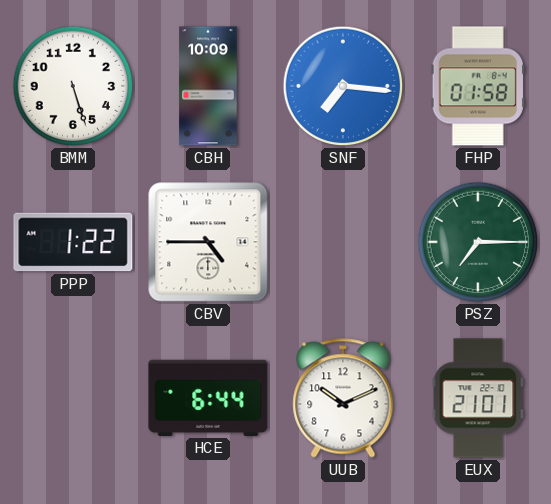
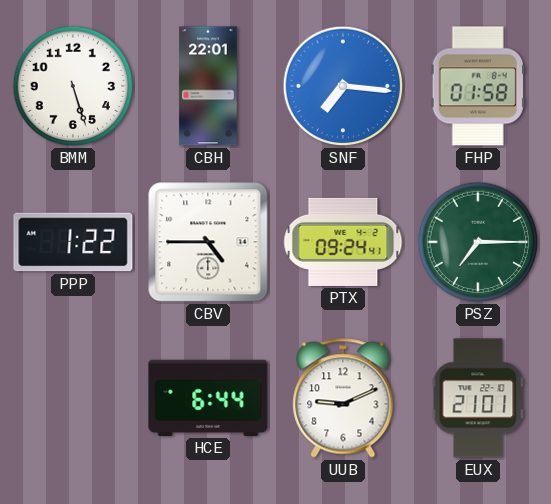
CBH: 10:09 -> 22:01 (208, 86)
PTX: none -> 09:24 (343, 242)
UUB: 10:11 -> 9:11 (343, 398)
